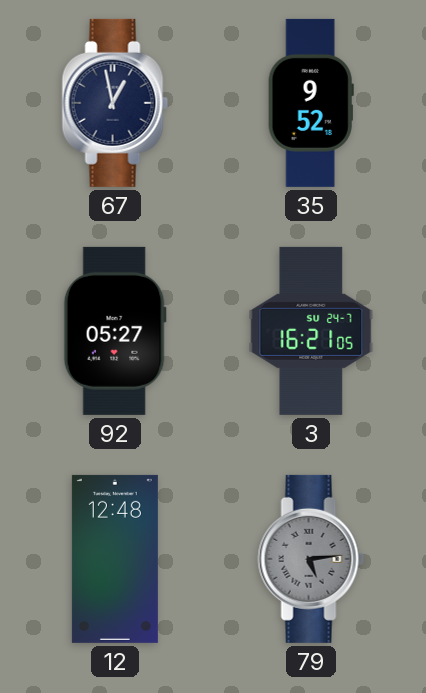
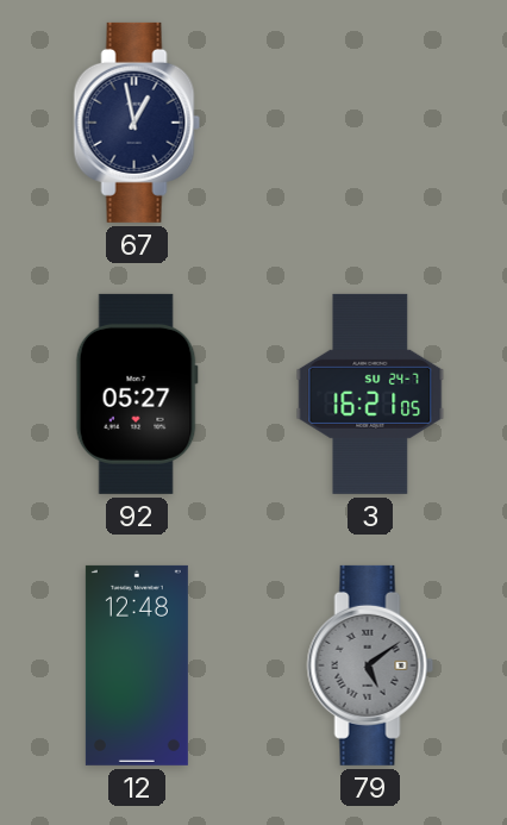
35: 9:52 -> none (311, 103)
79: 5:14 -> 5:09 (370, 665)
